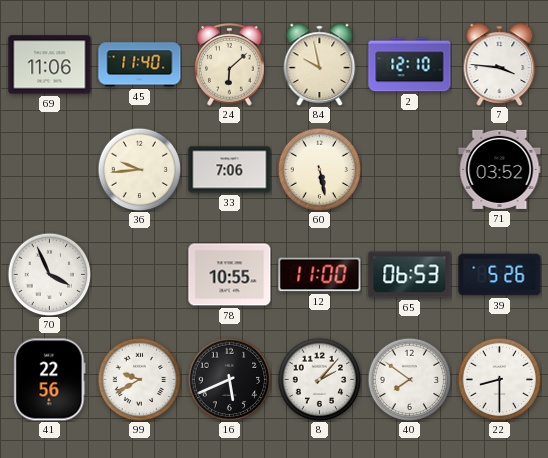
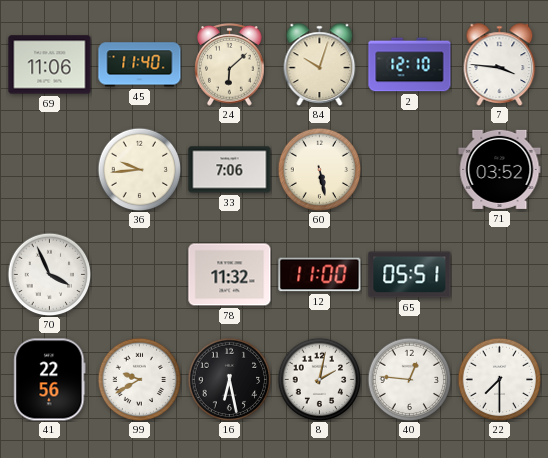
84: 9:58 -> 10:03 (320, 65)
78: 10:55 -> 11:32 (230, 275)
65: 06:53 -> 05:51 (410, 275)
39: 5:26 -> none (500, 275)
16: 5:41 -> 6:28 (229, 379)
8: 2:07 -> 2:02 (319, 379)
40: 7:51 -> 12:46 (409, 379)
22: 8:30 -> 7:30 (499, 379)
